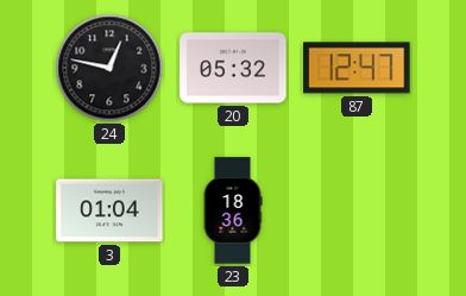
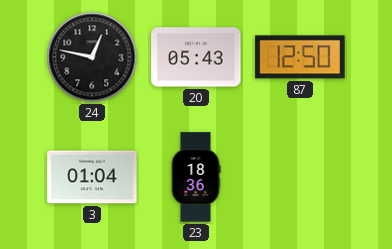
20: 05:32 -> 05:43 (196, 57)
87: 12:47 -> 12:50 (300, 57)
